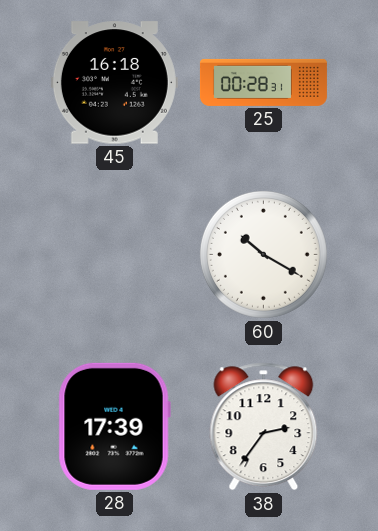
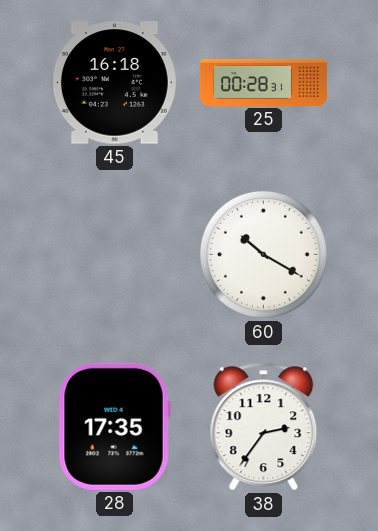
28: 17:39 -> 17:35 (114, 426)
